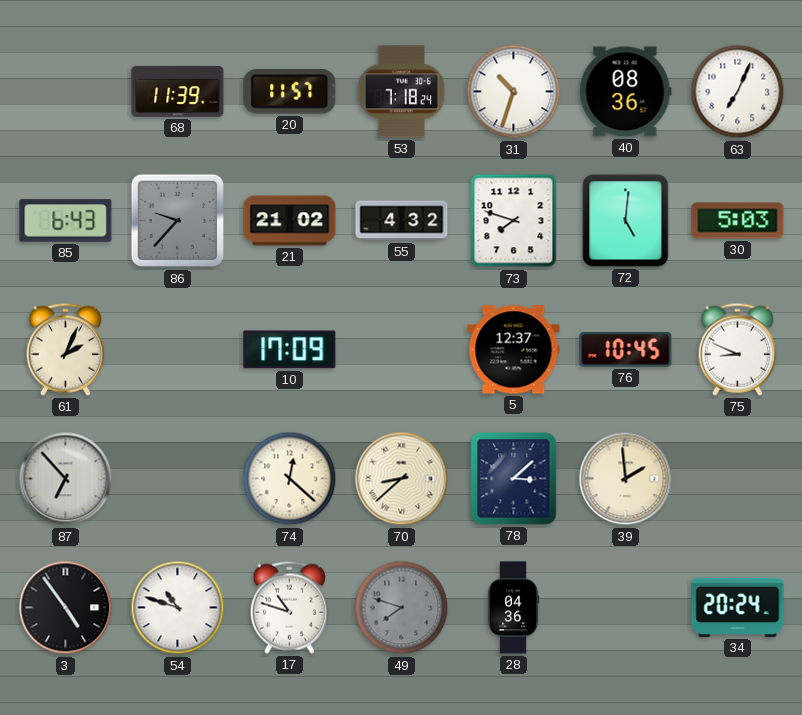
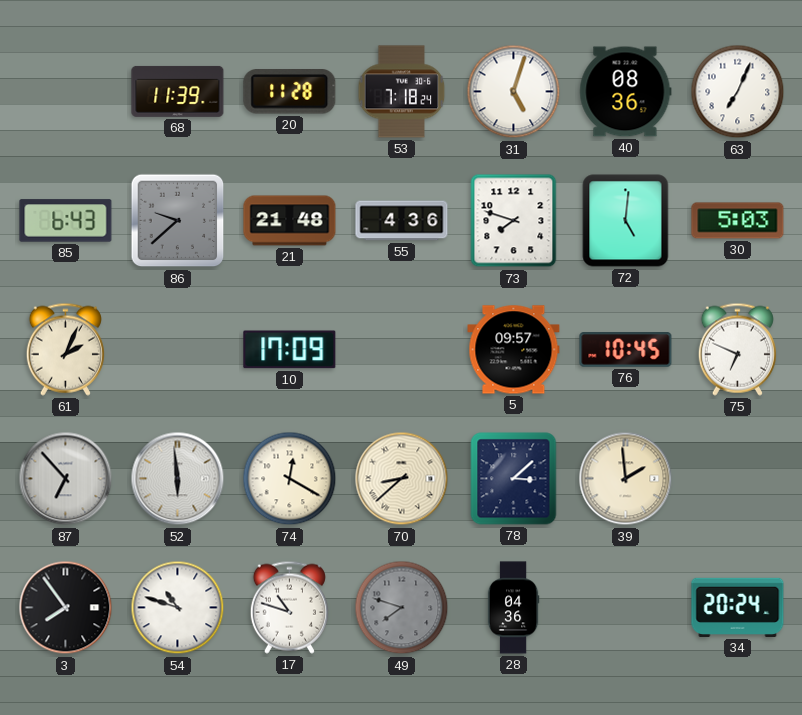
20: 11:57 -> 11:28 (290, 92)
31: 10:33 -> 5:03 (514, 92)
86: 9:37 -> 9:38 (178, 221)
21: 21:02 -> 21:48 (290, 221)
55: 4:32 -> 4:36 (402, 221)
5: 12:37 -> 09:57 (514, 350)
75: 8:49 -> 6:49 (737, 349)
52: none -> 5:59 (178, 479)
74: 12:22 -> 12:20 (290, 479)
3: 4:54 -> 7:54 (66, 608)
